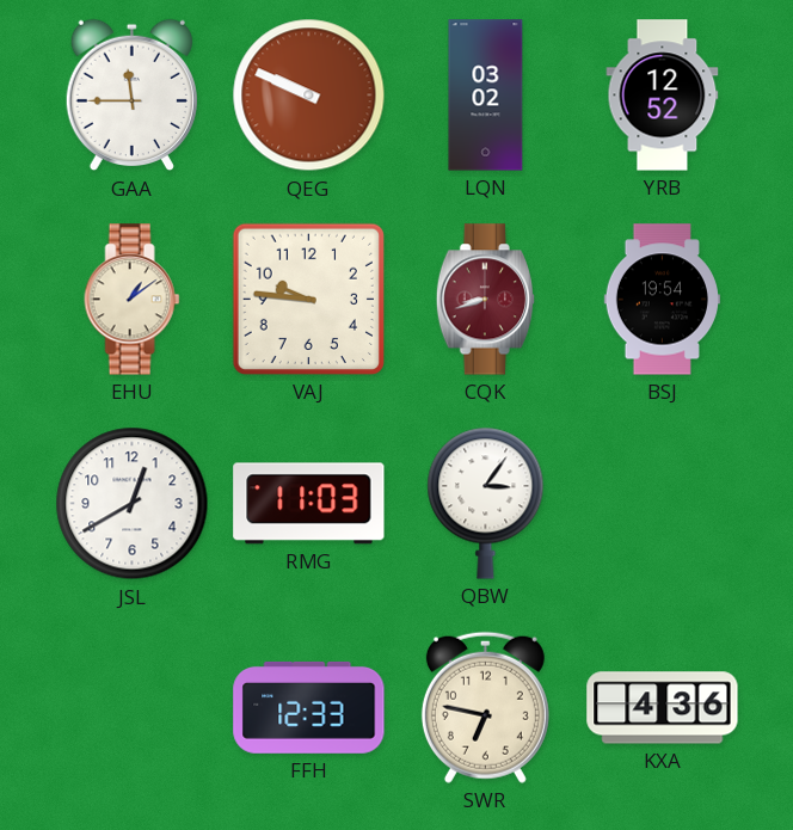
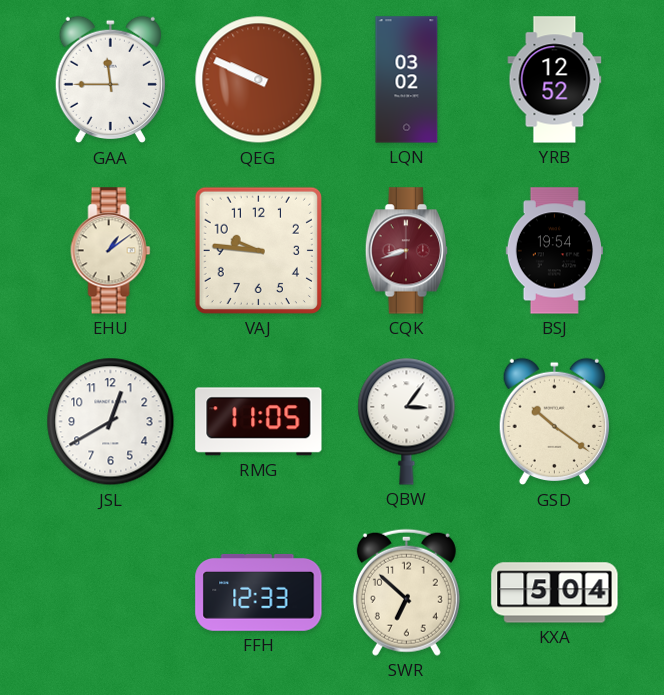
RMG: 11:03 -> 11:05 (259, 422)
GSD: none -> 10:21 (554, 422)
SWR: 6:47 -> 6:52 (406, 592)
KXA: 4:36 -> 5:04 (555, 593)
